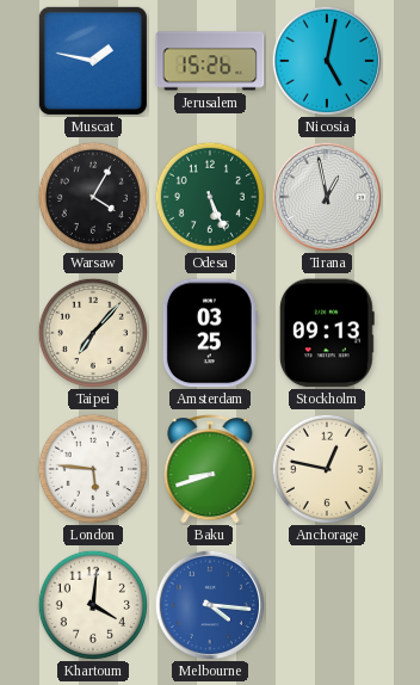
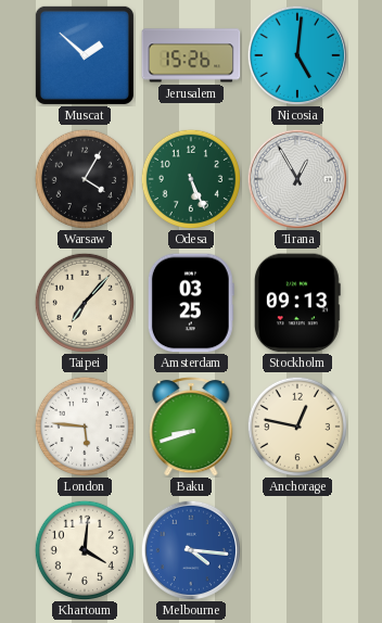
Muscat: 1:47 -> 1:52 (85, 55)
Nicosia: 5:02 -> 5:01 (296, 54)
Tirana: 12:58 -> 12:55 (296, 178)
